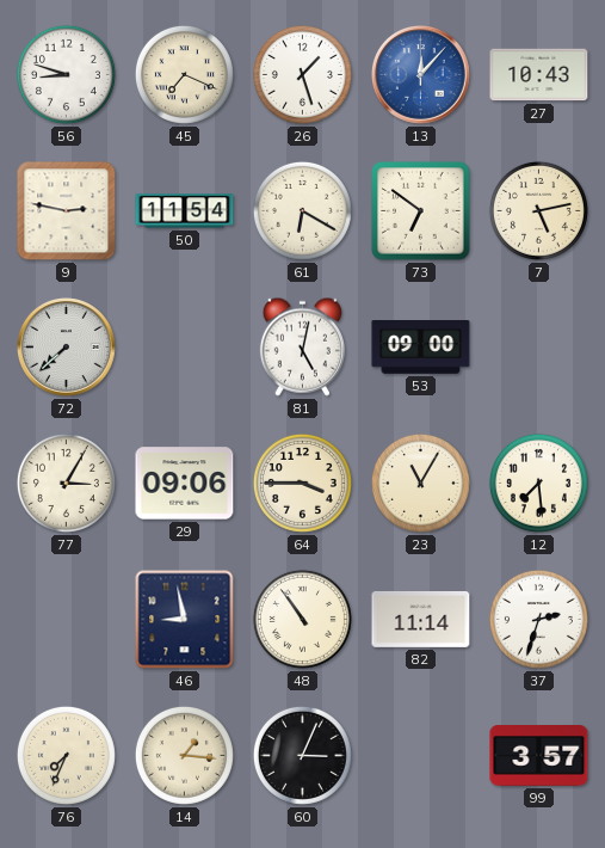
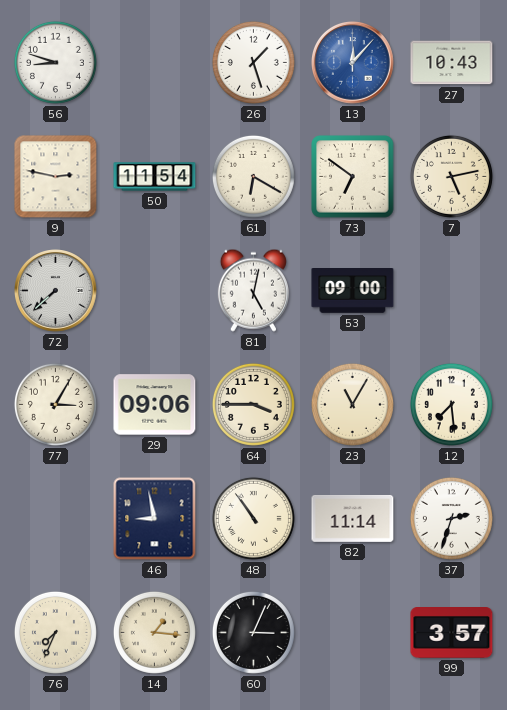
45: 7:19 -> none (184, 74)
